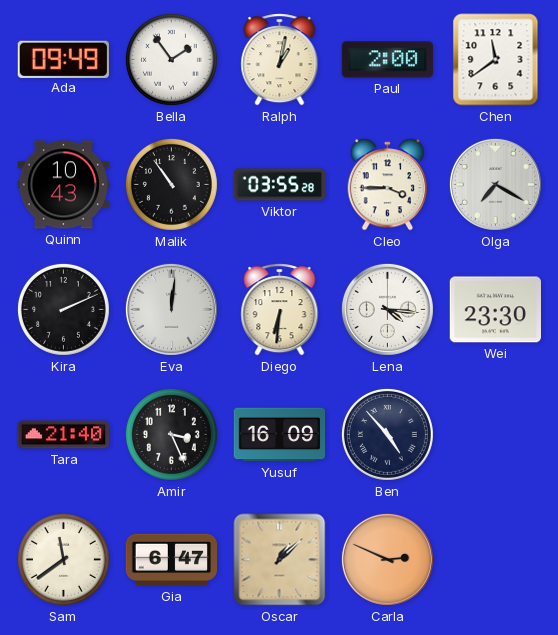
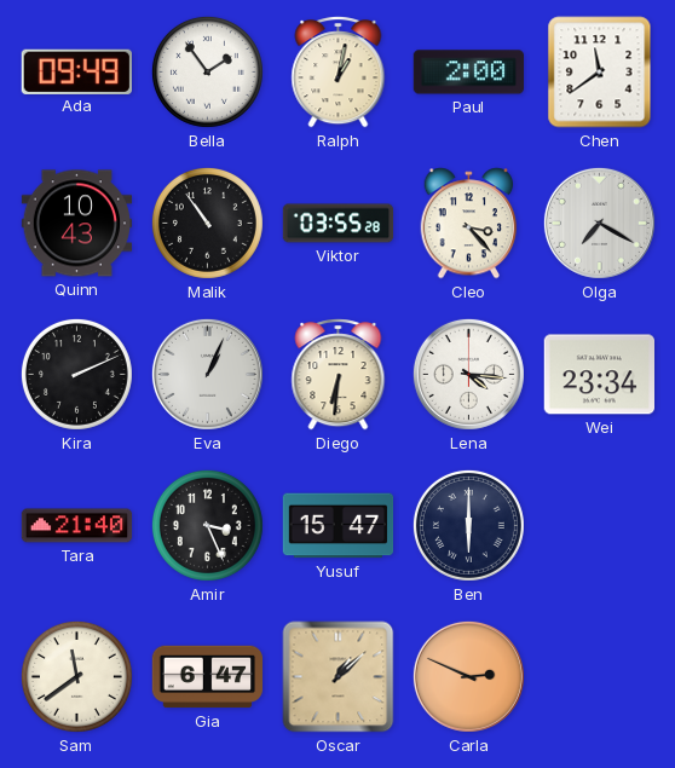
Cleo: 3:45 -> 3:23 (469, 224)
Eva: 12:01 -> 1:04 (207, 374)
Wei: 23:30 -> 23:34 (599, 375)
Yusuf: 16:09 -> 15:47 (339, 526)
Ben: 4:53 -> 6:00 (468, 525)
